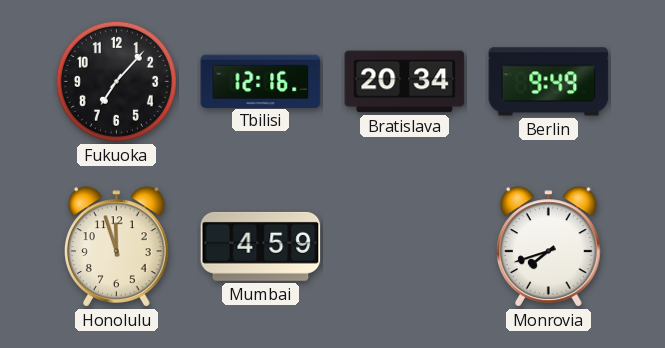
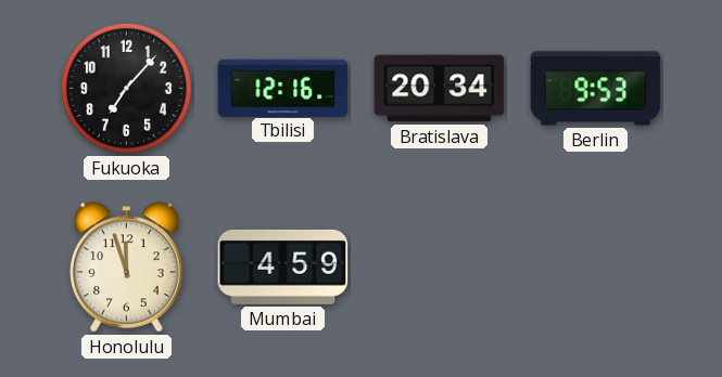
Berlin: 9:49 -> 9:53 (596, 89)
Monrovia: 7:42 -> none (549, 247)
